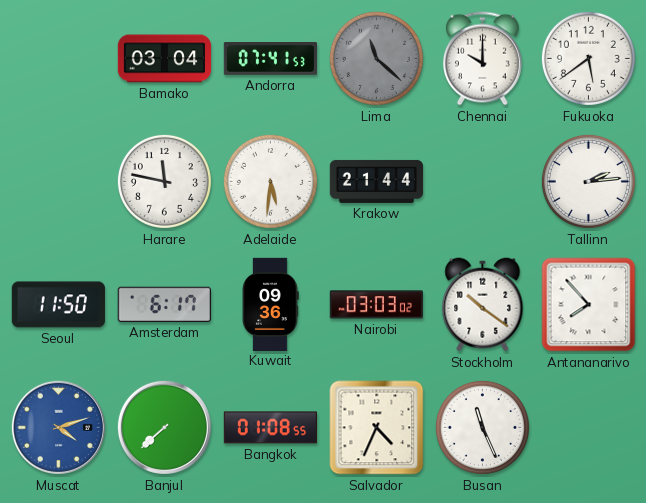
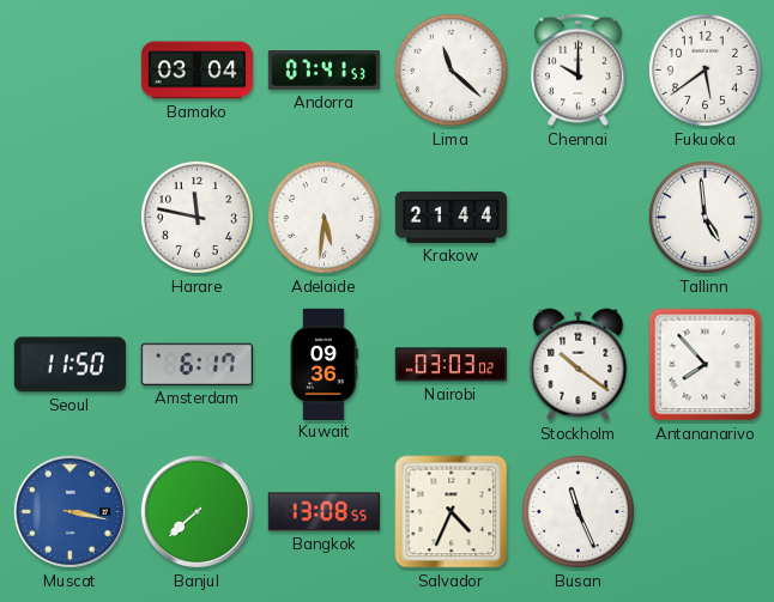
Lima dial: grey -> white (451, 69)
Tallinn: 2:14 -> 4:59 (705, 217)
Muscat: 4:12 -> 3:17 (69, 511)
Bangkok: 01:08 -> 13:08 (323, 512)
